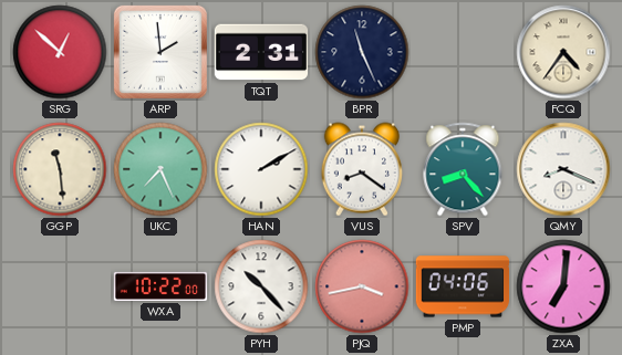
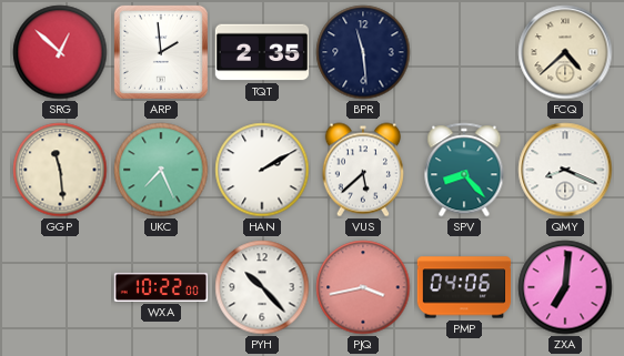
TQT: 2:31 -> 2:35 (262, 52)
BPR: 11:26 -> 11:29 (363, 52)
FCQ: 4:36 -> 4:38 (565, 52)
VUS: 8:21 -> 5:38 (362, 170)
